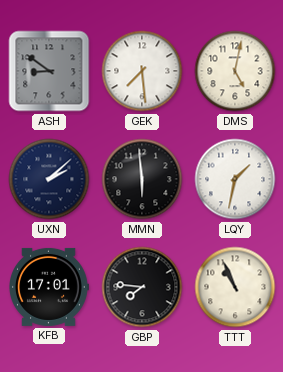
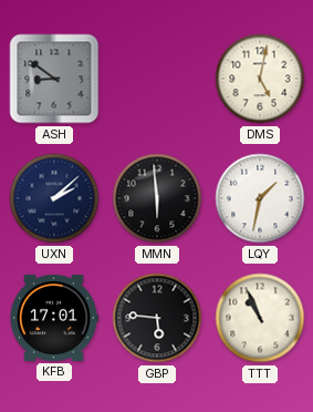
GEK: 7:29 -> none (142, 71)
GBP: 7:46 -> 5:46 (157, 318)
